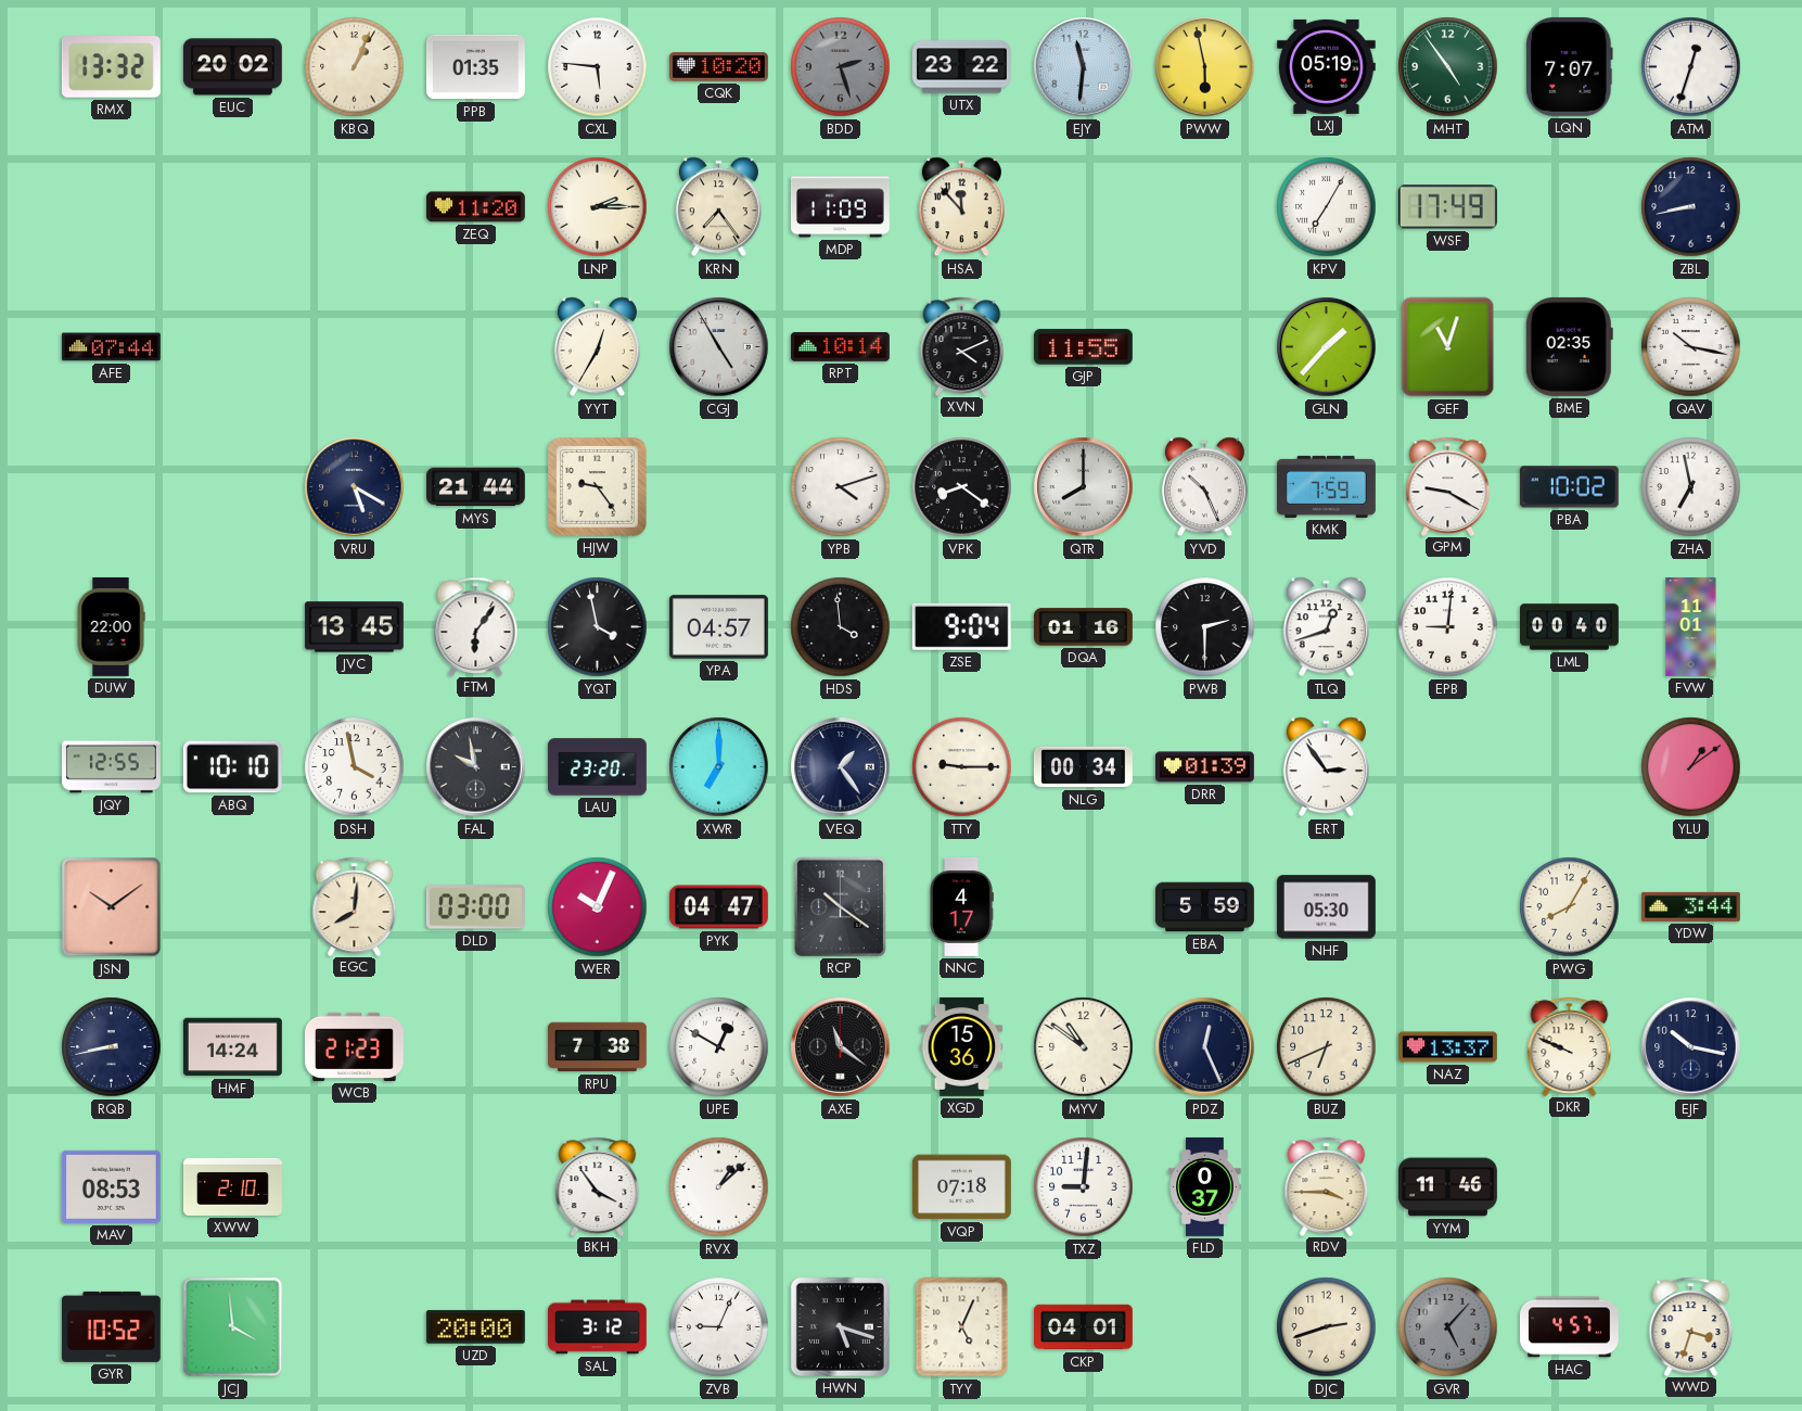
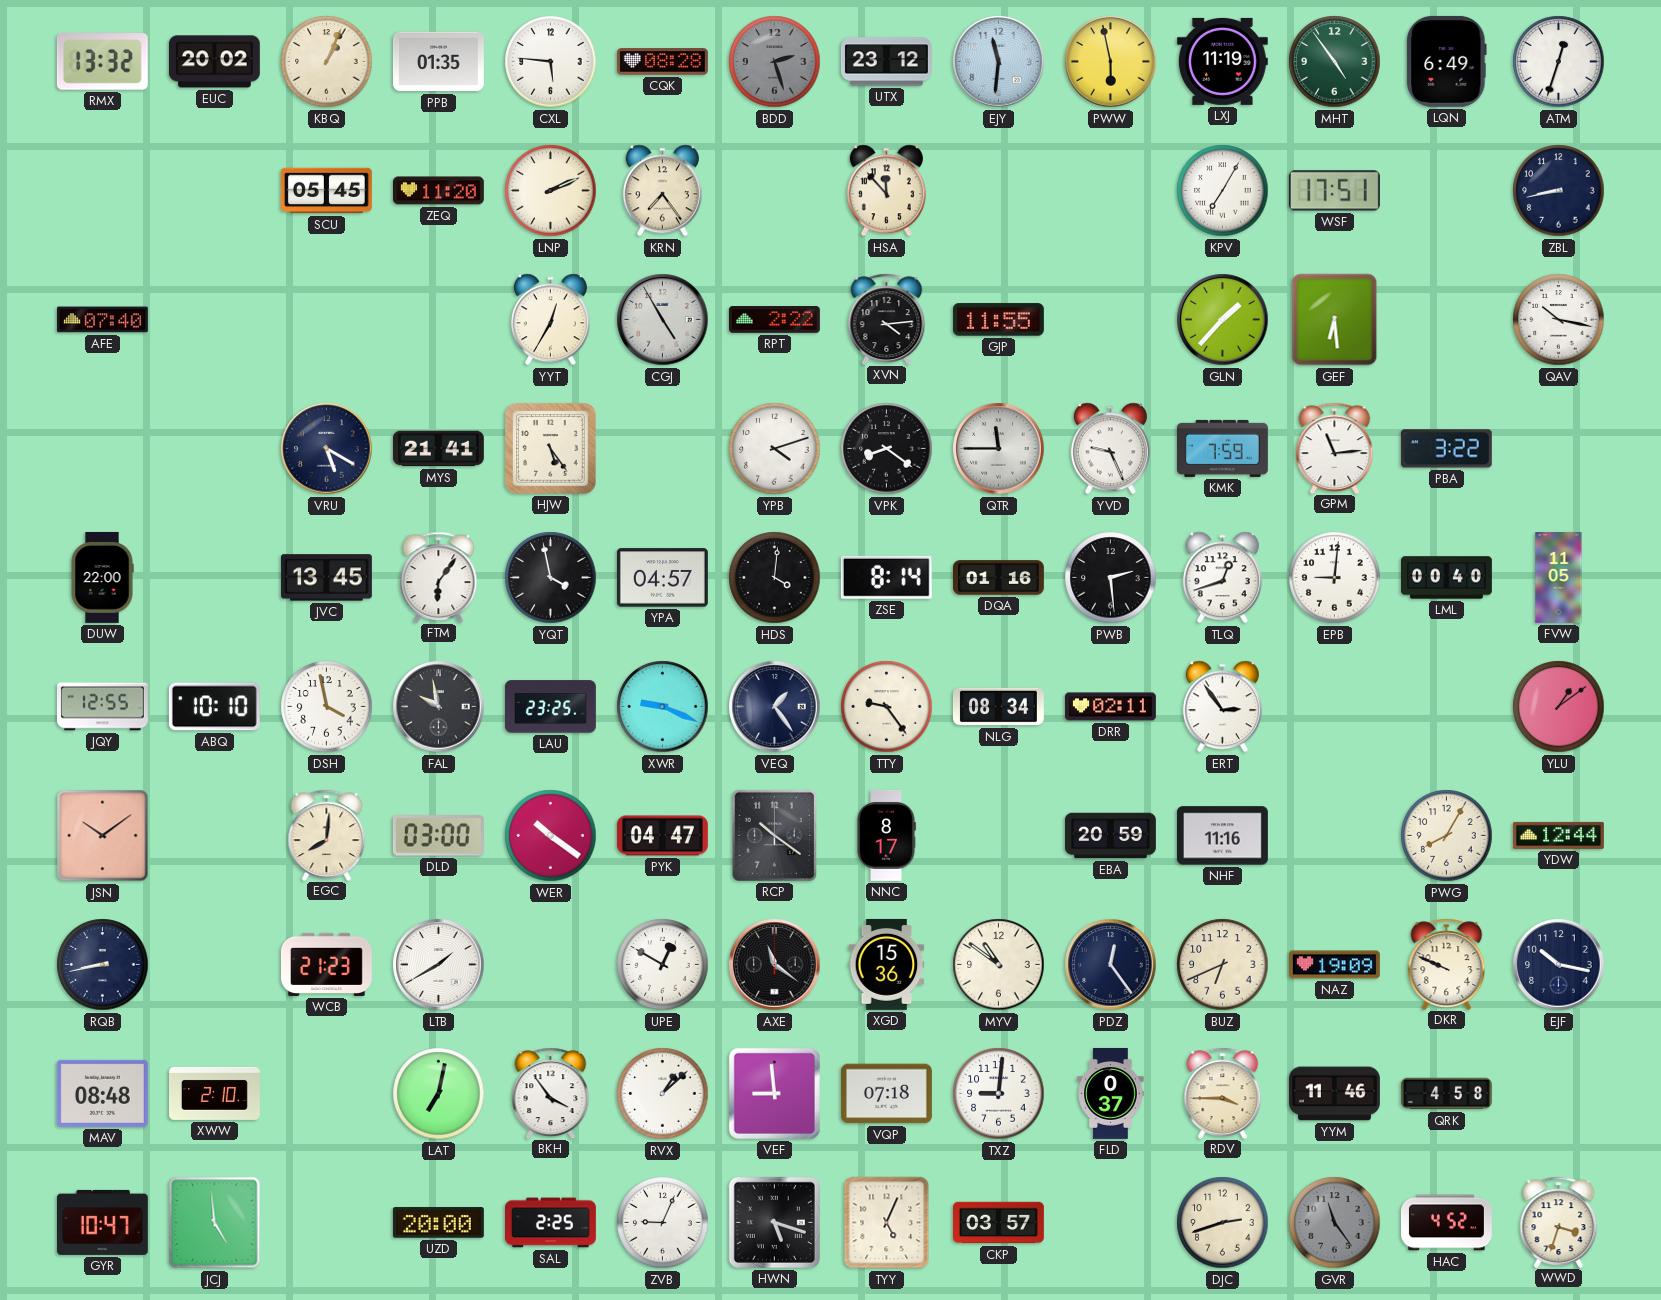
CQK: 10:20 -> 08:28 (662, 62)
UTX: 23:22 -> 23:12 (886, 62)
LXJ: 05:19 -> 11:19 (1222, 61)
LQN: 7:07 -> 6:49 (1447, 61)
SCU: none -> 05:45 (326, 191)
LNP: 2:15 -> 2:11 (551, 191)
MDP: 11:09 -> none (840, 207)
WSF: 17:49 -> 17:51 (1334, 191)
AFE: 07:44 -> 07:40 (102, 320)
RPT: 10:14 -> 2:22 (774, 320)
XVN: 4:11 -> 4:14 (887, 319)
GEF: 11:03 -> 6:29 (1335, 320)
BME: 02:35 -> none (1569, 346)
MYS: 21:44 -> 21:41 (438, 449)
HJW: 9:24 -> 5:24 (551, 449)
QTR: 8:00 -> 11:45 (999, 449)
YVD: 10:26 -> 9:26 (1110, 449)
GPM: 9:20 -> 11:14 (1335, 448)
PBA: 10:02 -> 3:22 (1446, 449)
ZHA: 6:58 -> none (1691, 487)
HDS: 3:59 -> 4:01 (775, 578)
ZSE: 9:04 -> 8:14 (886, 577)
PWB: 2:30 -> 2:29 (1111, 578)
FVW: 11:01 -> 11:05 (1559, 578)
LAU: 23:20 -> 23:25 (550, 707)
XWR: 7:00 -> 9:19 (663, 707)
TTY: 9:15 -> 9:24 (887, 707)
NLG: 00:34 -> 08:34 (998, 707)
DRR: 01:39 -> 02:11 (1110, 707)
WER: 10:04 -> 10:21 (551, 836)
NNC: 4:17 -> 8:17 (886, 835)
EBA: 5:59 -> 20:59 (1110, 836)
NHF: 05:30 -> 11:16 (1222, 836)
YDW: 3:44 -> 12:44 (1558, 835)
HMF: 14:24 -> none (232, 1047)
LTB: none -> 1:40 (439, 965)
RPU: 7:38 -> none (597, 1047)
PDZ: 12:26 -> 12:24 (1111, 965)
NAZ: 13:37 -> 19:09 (1334, 965)
MAV: 08:53 -> 08:48 (102, 1093)
LAT: none -> 7:02 (439, 1094)
VEF: none -> 8:59 (774, 1093)
QRK: none -> 4:58 (1446, 1094)
GYR: 10:52 -> 10:47 (102, 1222)
JCJ: 3:59 -> 4:59 (215, 1223)
SAL: 3:12 -> 2:25 (551, 1223)
CKP: 04:01 -> 03:57 (999, 1223)
GVR: 5:07 -> 11:24 (1335, 1223)
HAC: 4:57 -> 4:52 (1446, 1223)
